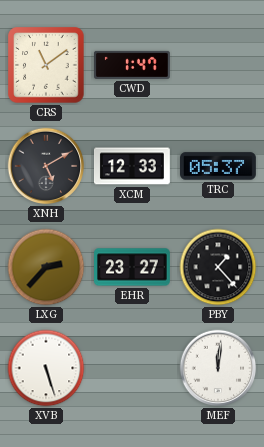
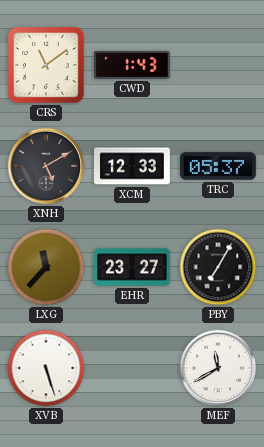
CWD: 1:47 -> 1:43 (133, 65)
LXG: 2:37 -> 11:37 (46, 267)
PBY: 1:23 -> 7:05 (218, 267)
MEF: 12:01 -> 11:40 (218, 368)
